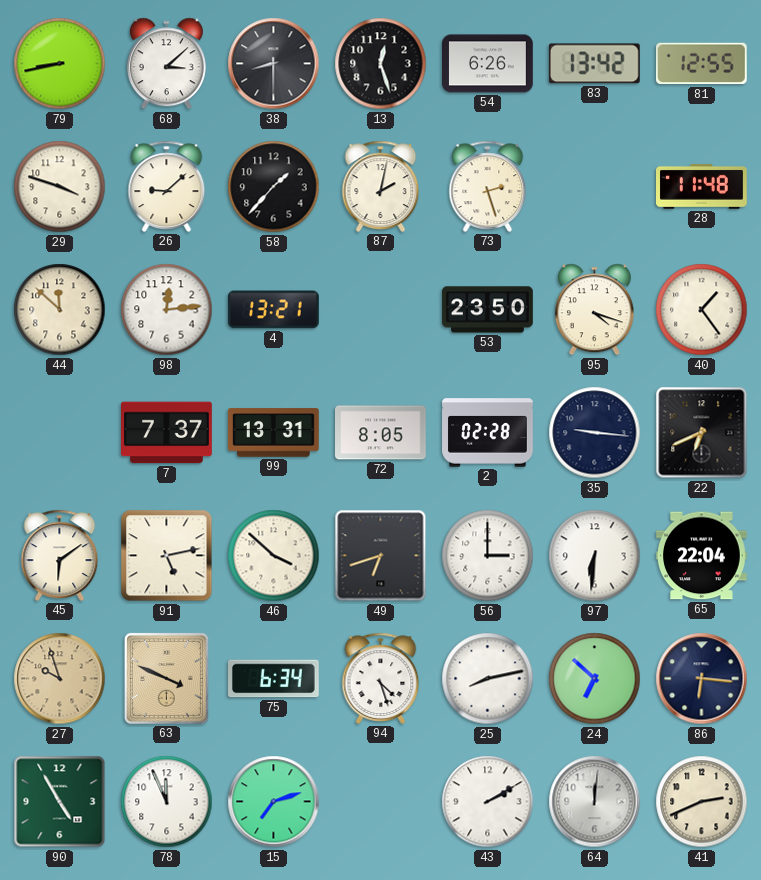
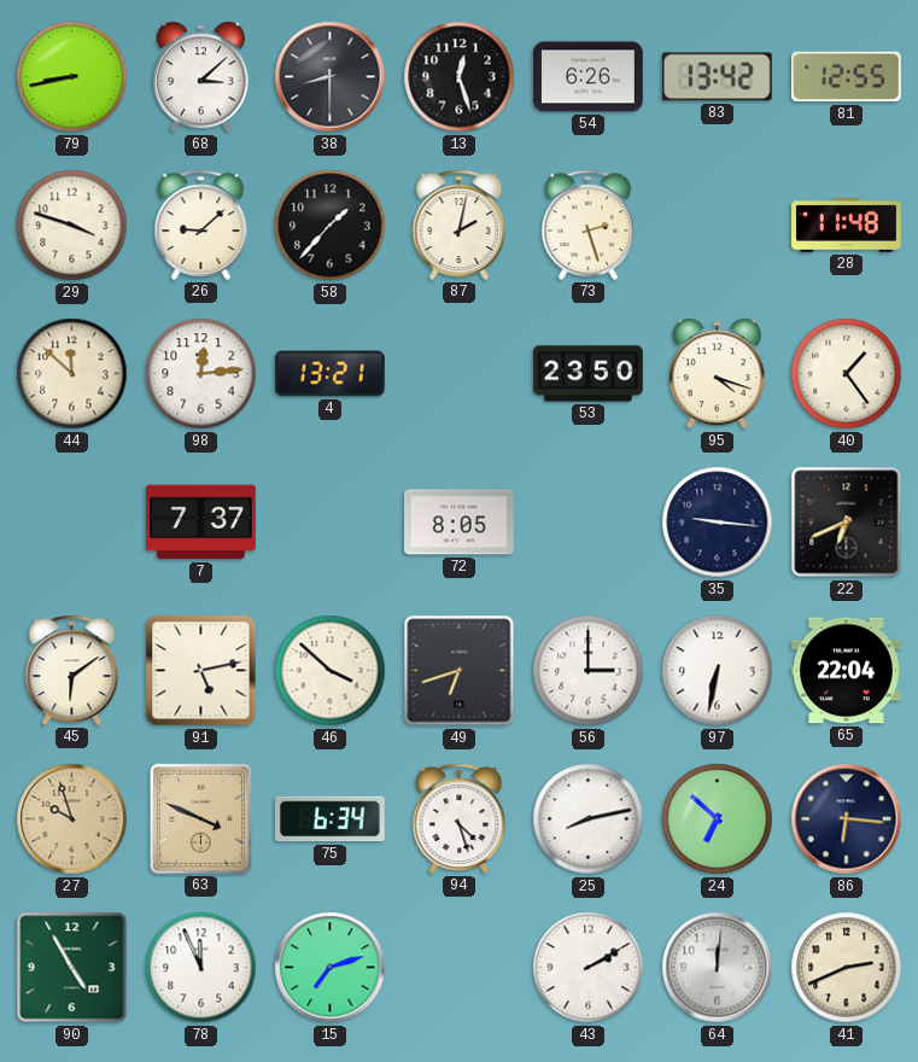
99: 13:31 -> none (274, 433)
2: 02:28 -> none (488, 433)
97: 6:31 -> 6:32 (718, 671)
